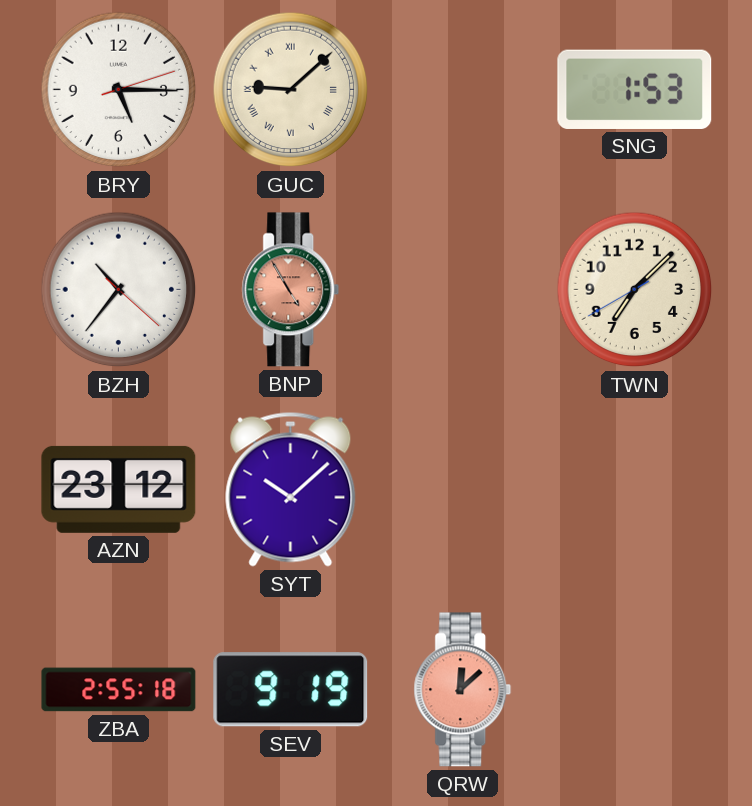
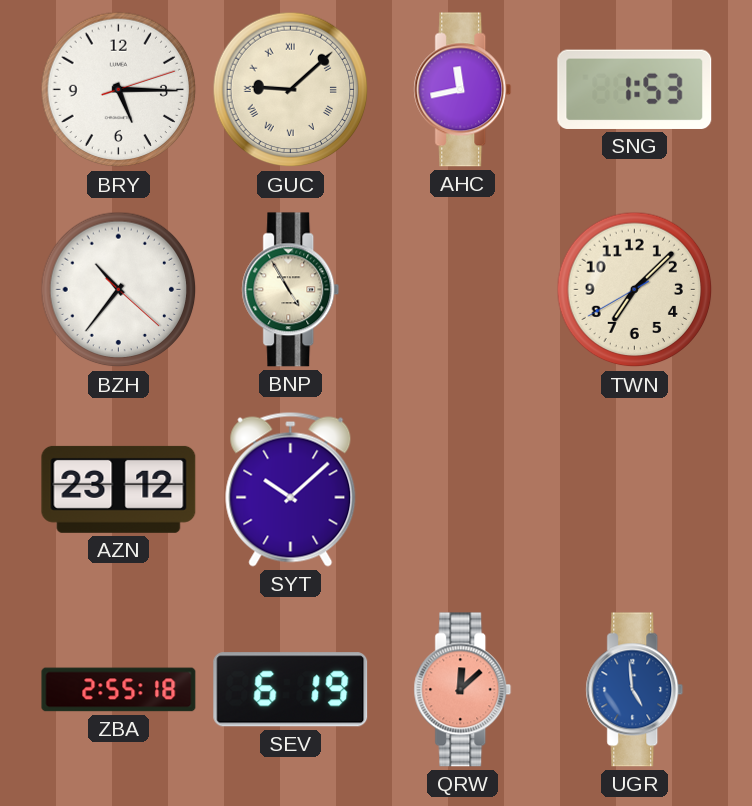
AHC: none -> 11:43 (463, 90)
BNP dial: salmon -> cream (291, 290)
SEV: 9:19 -> 6:19 (291, 690)
UGR: none -> 4:59 (635, 690)
